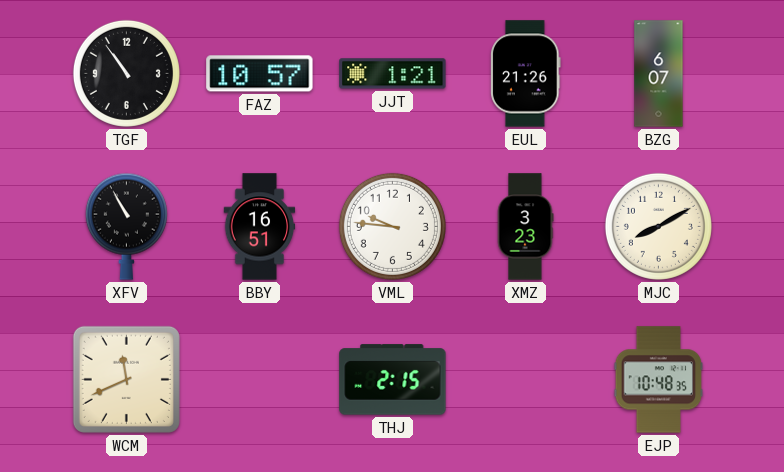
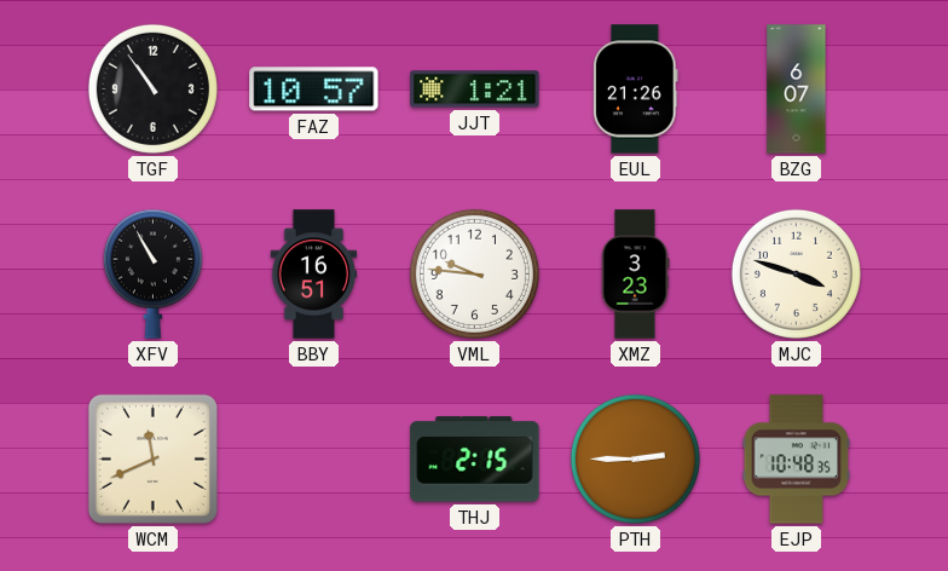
MJC: 8:10 -> 3:48 (796, 273)
PTH: none -> 2:45 (635, 458)
